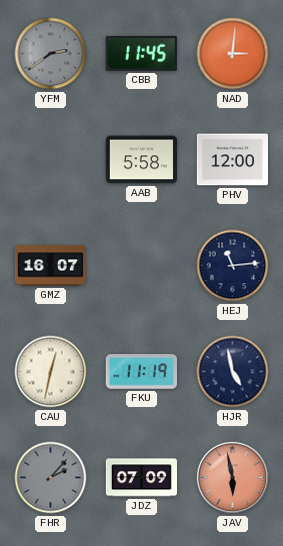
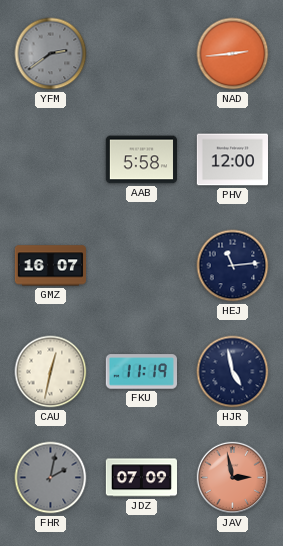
CBB: 11:45 -> none (141, 53)
NAD: 3:01 -> 2:44 (233, 54)
FHR: 2:07 -> 2:02 (51, 478)
JAV: 5:58 -> 2:58 (233, 478)
